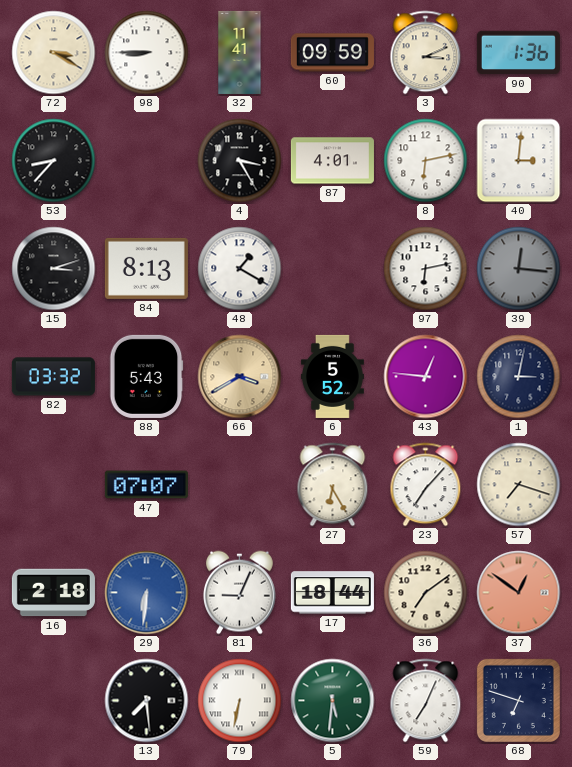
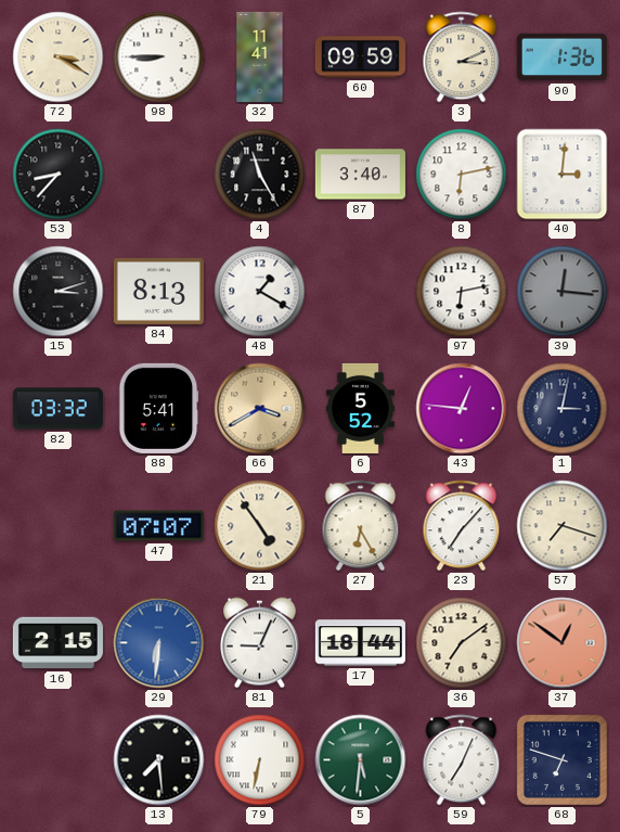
4: 3:25 -> 11:25 (260, 175)
87: 4:01 -> 3:40 (360, 175)
88: 5:43 -> 5:41 (158, 408)
21: none -> 4:54 (260, 526)
16: 2:18 -> 2:15 (57, 643)
